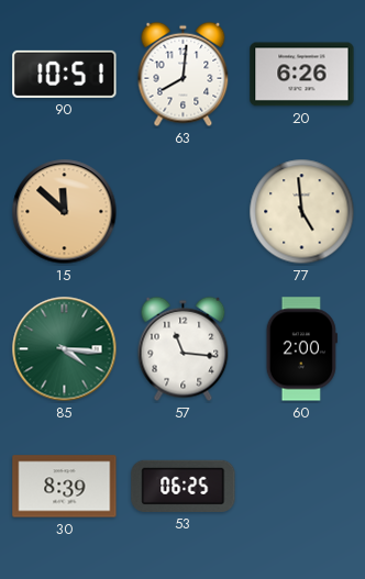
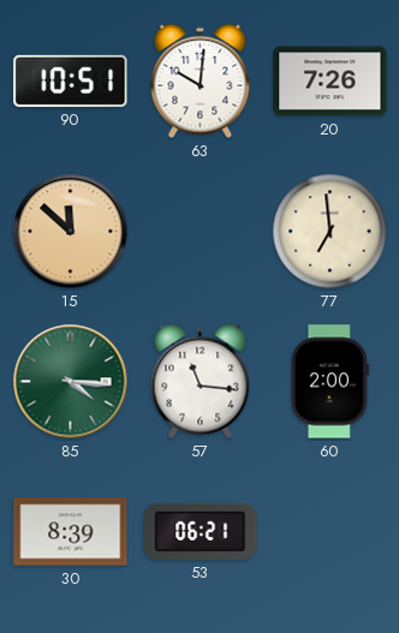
63: 8:01 -> 10:01 (201, 82)
20: 6:26 -> 7:26 (330, 82)
77: 4:59 -> 6:59 (330, 232)
53: 06:25 -> 06:21 (201, 531)
